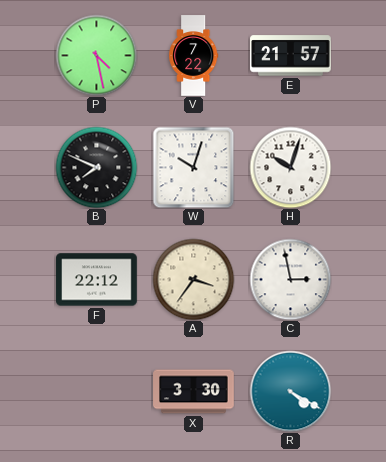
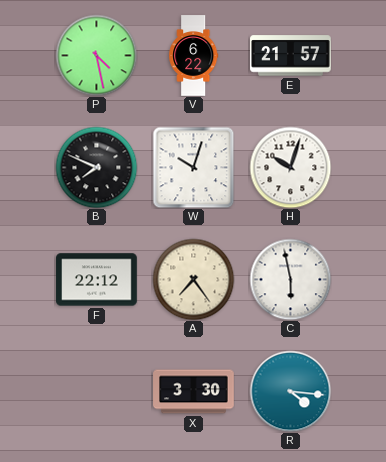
V: 7:22 -> 6:22 (194, 56)
A: 3:36 -> 7:24 (193, 279)
C: 2:58 -> 5:58 (290, 279)
R: 4:20 -> 4:16 (290, 391)
